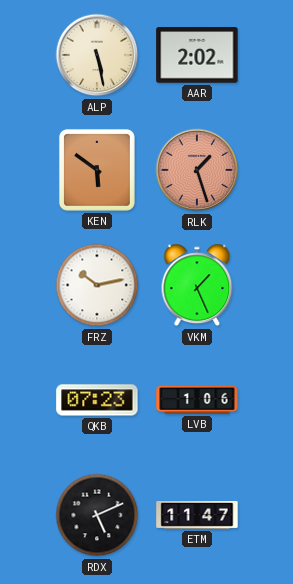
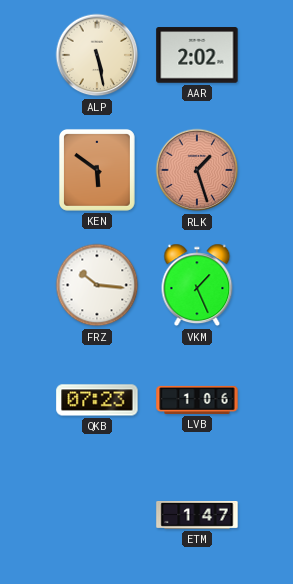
FRZ: 10:13 -> 10:16 (97, 285)
RDX: 5:11 -> none (97, 515)
ETM: 11:47 -> 1:47 (197, 516)
